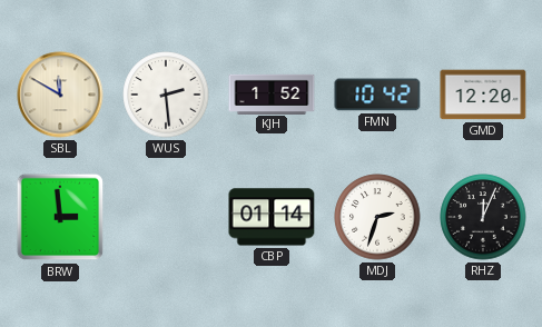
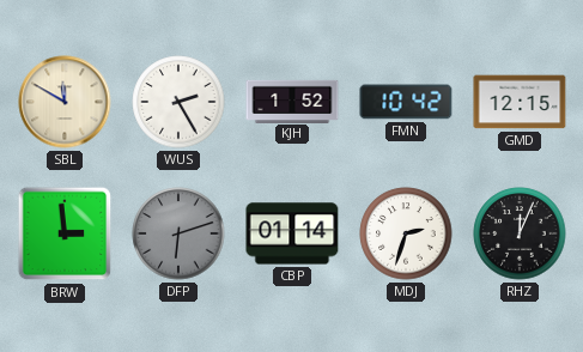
WUS: 2:29 -> 2:25 (178, 102)
GMD: 12:20 -> 12:15 (520, 102)
DFP: none -> 6:12 (178, 233)
